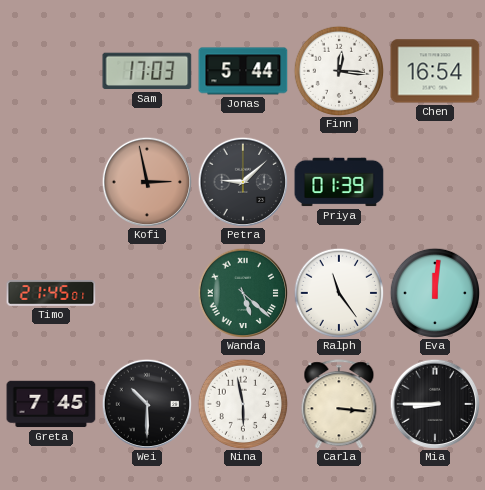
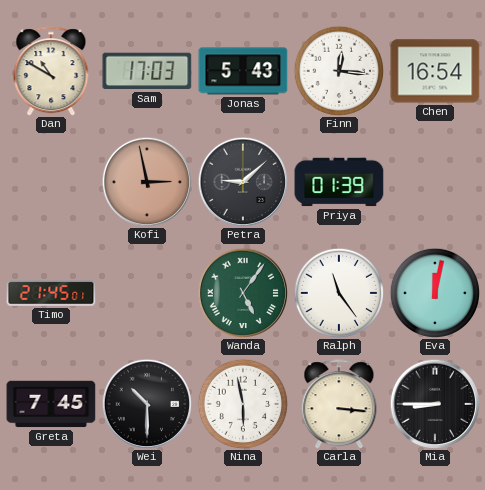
Dan: none -> 10:50 (51, 71)
Jonas: 5:44 -> 5:43 (243, 71)
Wanda: 5:22 -> 5:06 (242, 292)
Eva: 12:01 -> 12:02 (435, 293)
